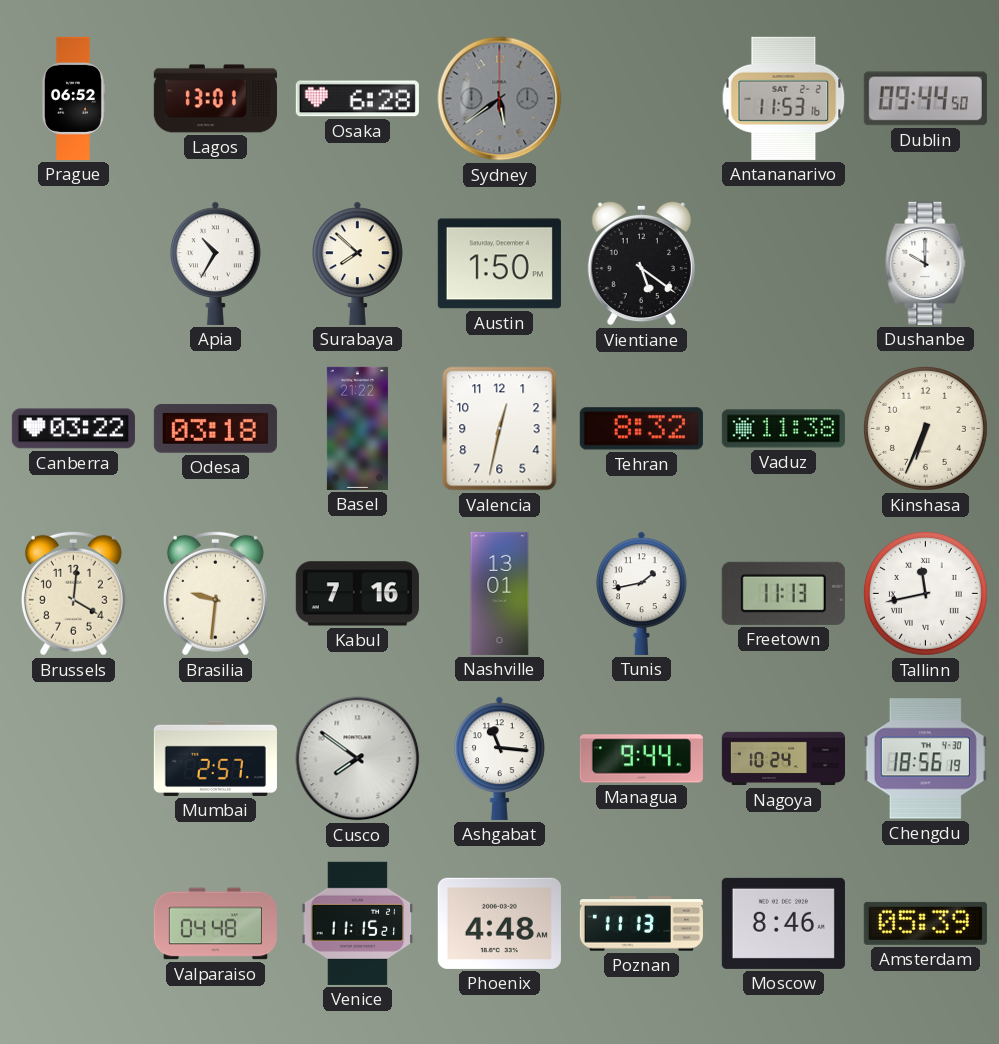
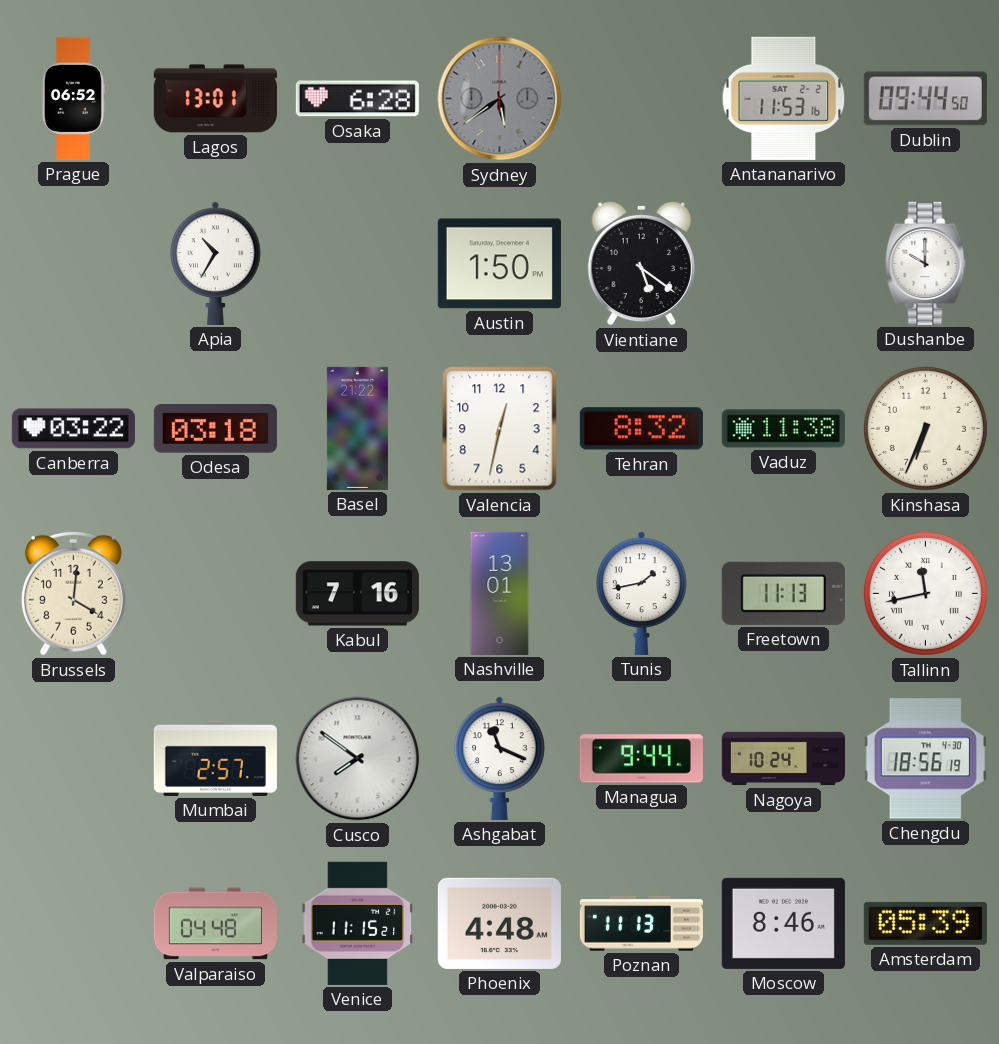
Surabaya: 7:52 -> none (358, 263)
Brasilia: 9:31 -> none (215, 593)
Ashgabat: 11:16 -> 11:19 (500, 758)
